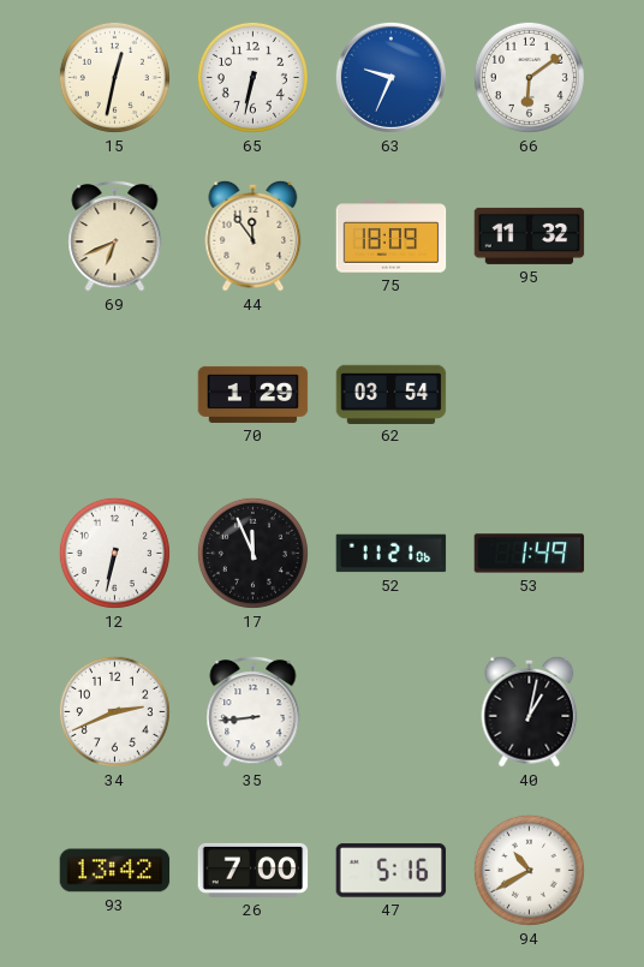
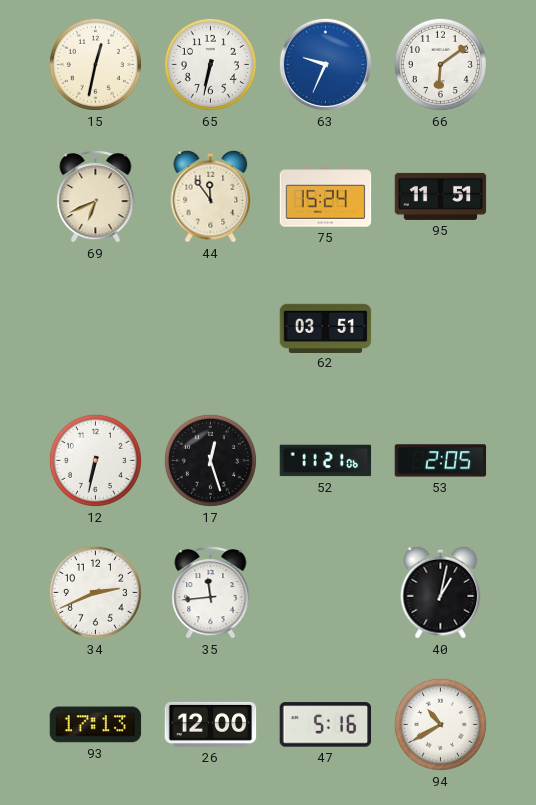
75: 18:09 -> 15:24 (326, 197)
95: 11:32 -> 11:51 (441, 196)
70: 1:29 -> none (254, 394)
62: 03:54 -> 03:51 (326, 328)
17: 11:56 -> 12:27 (210, 460)
53: 1:49 -> 2:05 (441, 461)
35: 8:44 -> 11:44 (211, 592)
93: 13:42 -> 17:13 (96, 725)
26: 7:00 -> 12:00 (211, 724)
